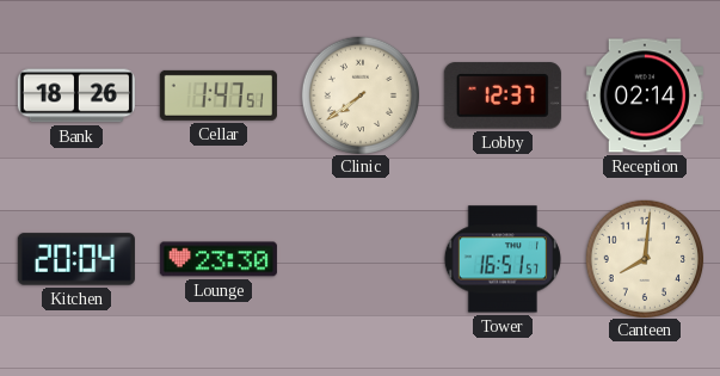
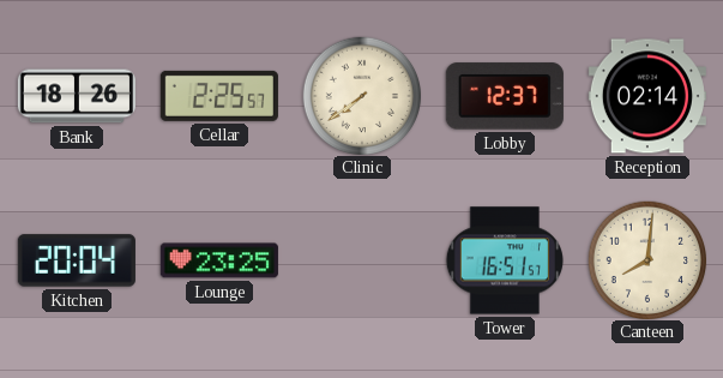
Cellar: 1:47 -> 2:25 (219, 96)
Lounge: 23:30 -> 23:25 (219, 260)
